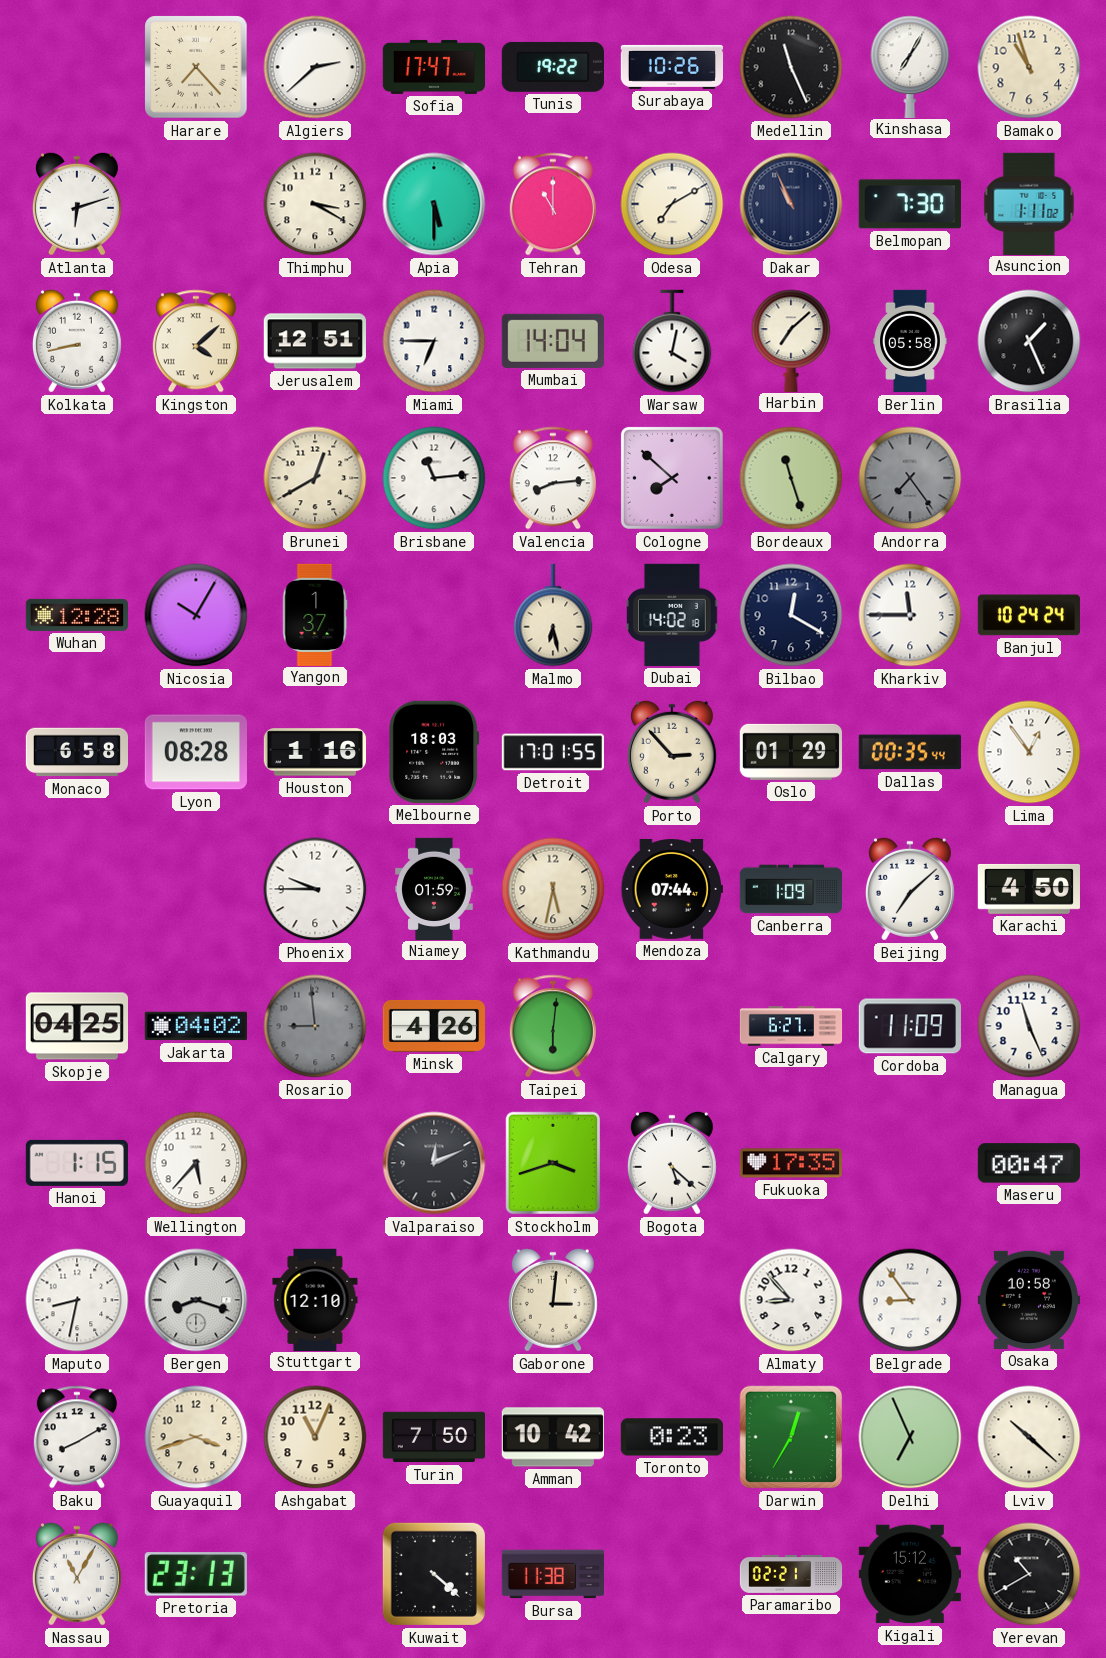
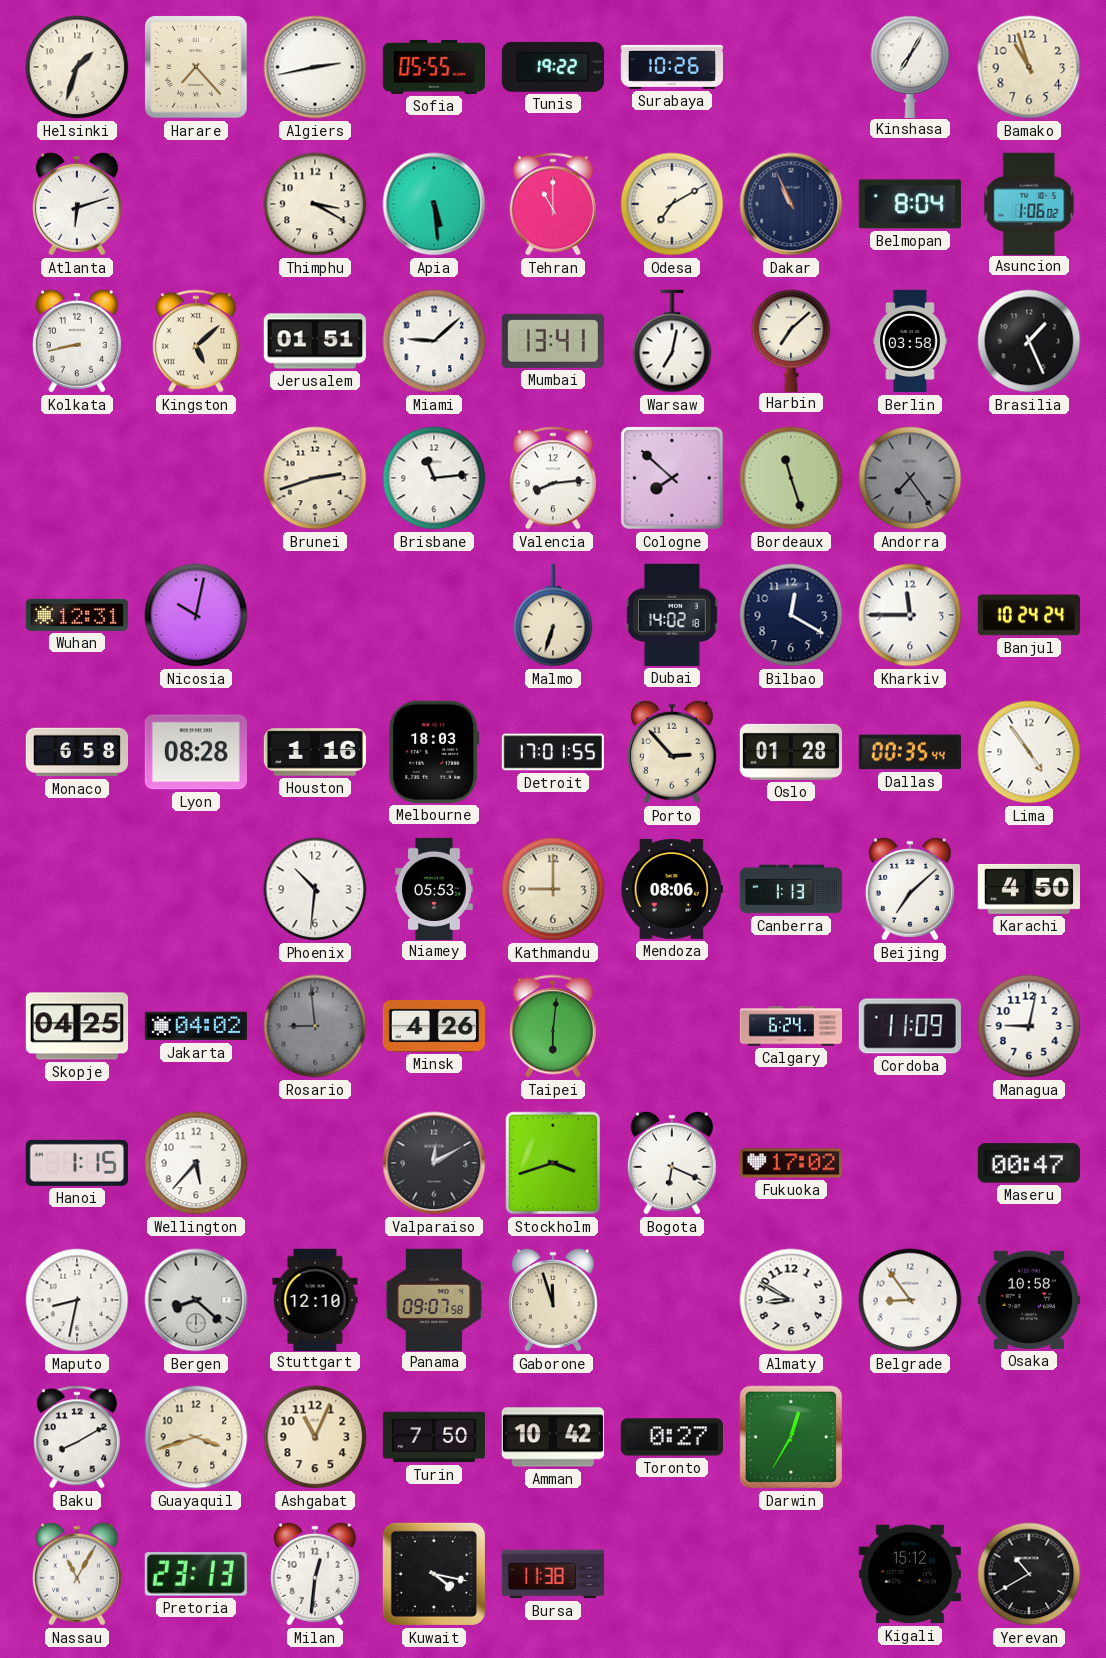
Helsinki: none -> 1:33 (77, 67)
Algiers: 2:38 -> 2:43 (315, 67)
Sofia: 17:47 -> 05:55 (433, 67)
Medellin: 11:26 -> none (791, 67)
Apia: 5:30 -> 5:29 (434, 204)
Belmopan: 7:30 -> 8:04 (910, 204)
Asuncion: 1:11 -> 1:06 (1029, 203)
Kingston: 4:08 -> 5:08 (196, 341)
Jerusalem: 12:51 -> 01:51 (315, 341)
Miami: 6:45 -> 9:08 (434, 341)
Mumbai: 14:04 -> 13:41 (553, 341)
Warsaw: 4:02 -> 7:02 (672, 341)
Berlin: 05:58 -> 03:58 (910, 341)
Brunei: 12:40 -> 2:42 (315, 478)
Wuhan: 12:28 -> 12:31 (76, 615)
Nicosia: 10:05 -> 10:02 (196, 615)
Yangon: 1:37 -> none (315, 614)
Malmo: 6:28 -> 6:33 (553, 615)
Oslo: 01:29 -> 01:28 (791, 752)
Lima: 12:54 -> 4:54 (1029, 752)
Phoenix: 9:45 -> 10:31 (315, 889)
Niamey: 01:59 -> 05:53 (434, 888)
Kathmandu: 5:32 -> 9:00 (553, 889)
Mendoza: 07:44 -> 08:06 (671, 890)
Canberra: 1:09 -> 1:13 (791, 889)
Calgary: 6:27 -> 6:24 (791, 1026)
Managua: 11:26 -> 9:02 (1029, 1026)
Valparaiso: 12:11 -> 12:10 (434, 1163)
Bogota: 5:22 -> 6:19 (672, 1163)
Fukuoka: 17:35 -> 17:02 (790, 1163)
Bergen: 8:18 -> 8:22 (196, 1300)
Panama: none -> 09:07 (434, 1299)
Gaborone: 3:01 -> 11:57 (553, 1300)
Almaty: 8:53 -> 8:50 (791, 1300)
Toronto: 0:23 -> 0:27 (672, 1437)
Delhi: 6:56 -> none (910, 1437)
Lviv: 10:22 -> none (1029, 1437)
Milan: none -> 12:31 (315, 1574)
Kuwait: 4:22 -> 4:17 (434, 1574)
Paramaribo: 02:21 -> none (791, 1574)
